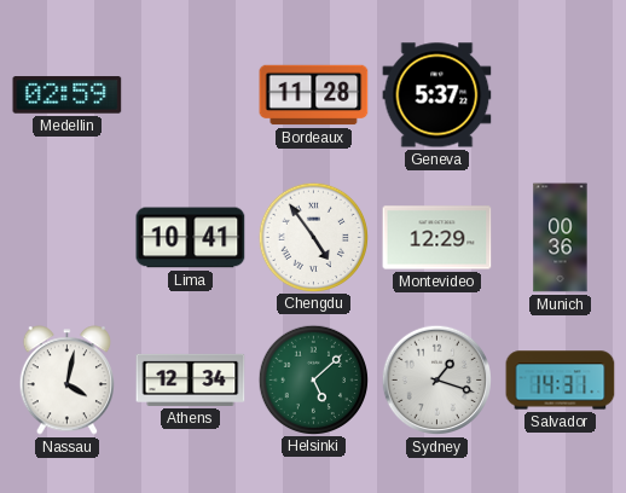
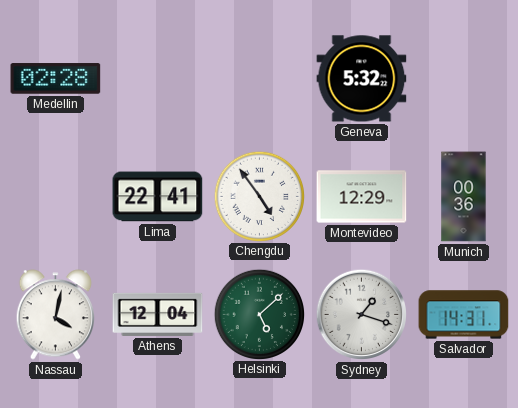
Medellin: 02:59 -> 02:28 (56, 79)
Bordeaux: 11:28 -> none (314, 95)
Geneva: 5:37 -> 5:32 (362, 79)
Lima: 10:41 -> 22:41 (158, 197)
Athens: 12:34 -> 12:04 (158, 314)
